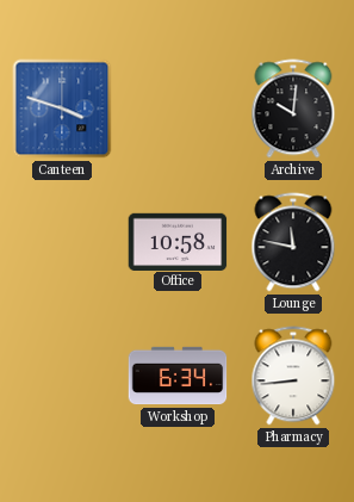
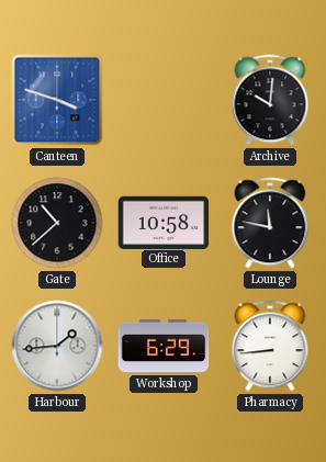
Gate: none -> 10:38 (57, 223)
Harbour: none -> 1:44 (57, 346)
Workshop: 6:34 -> 6:29 (164, 346)
